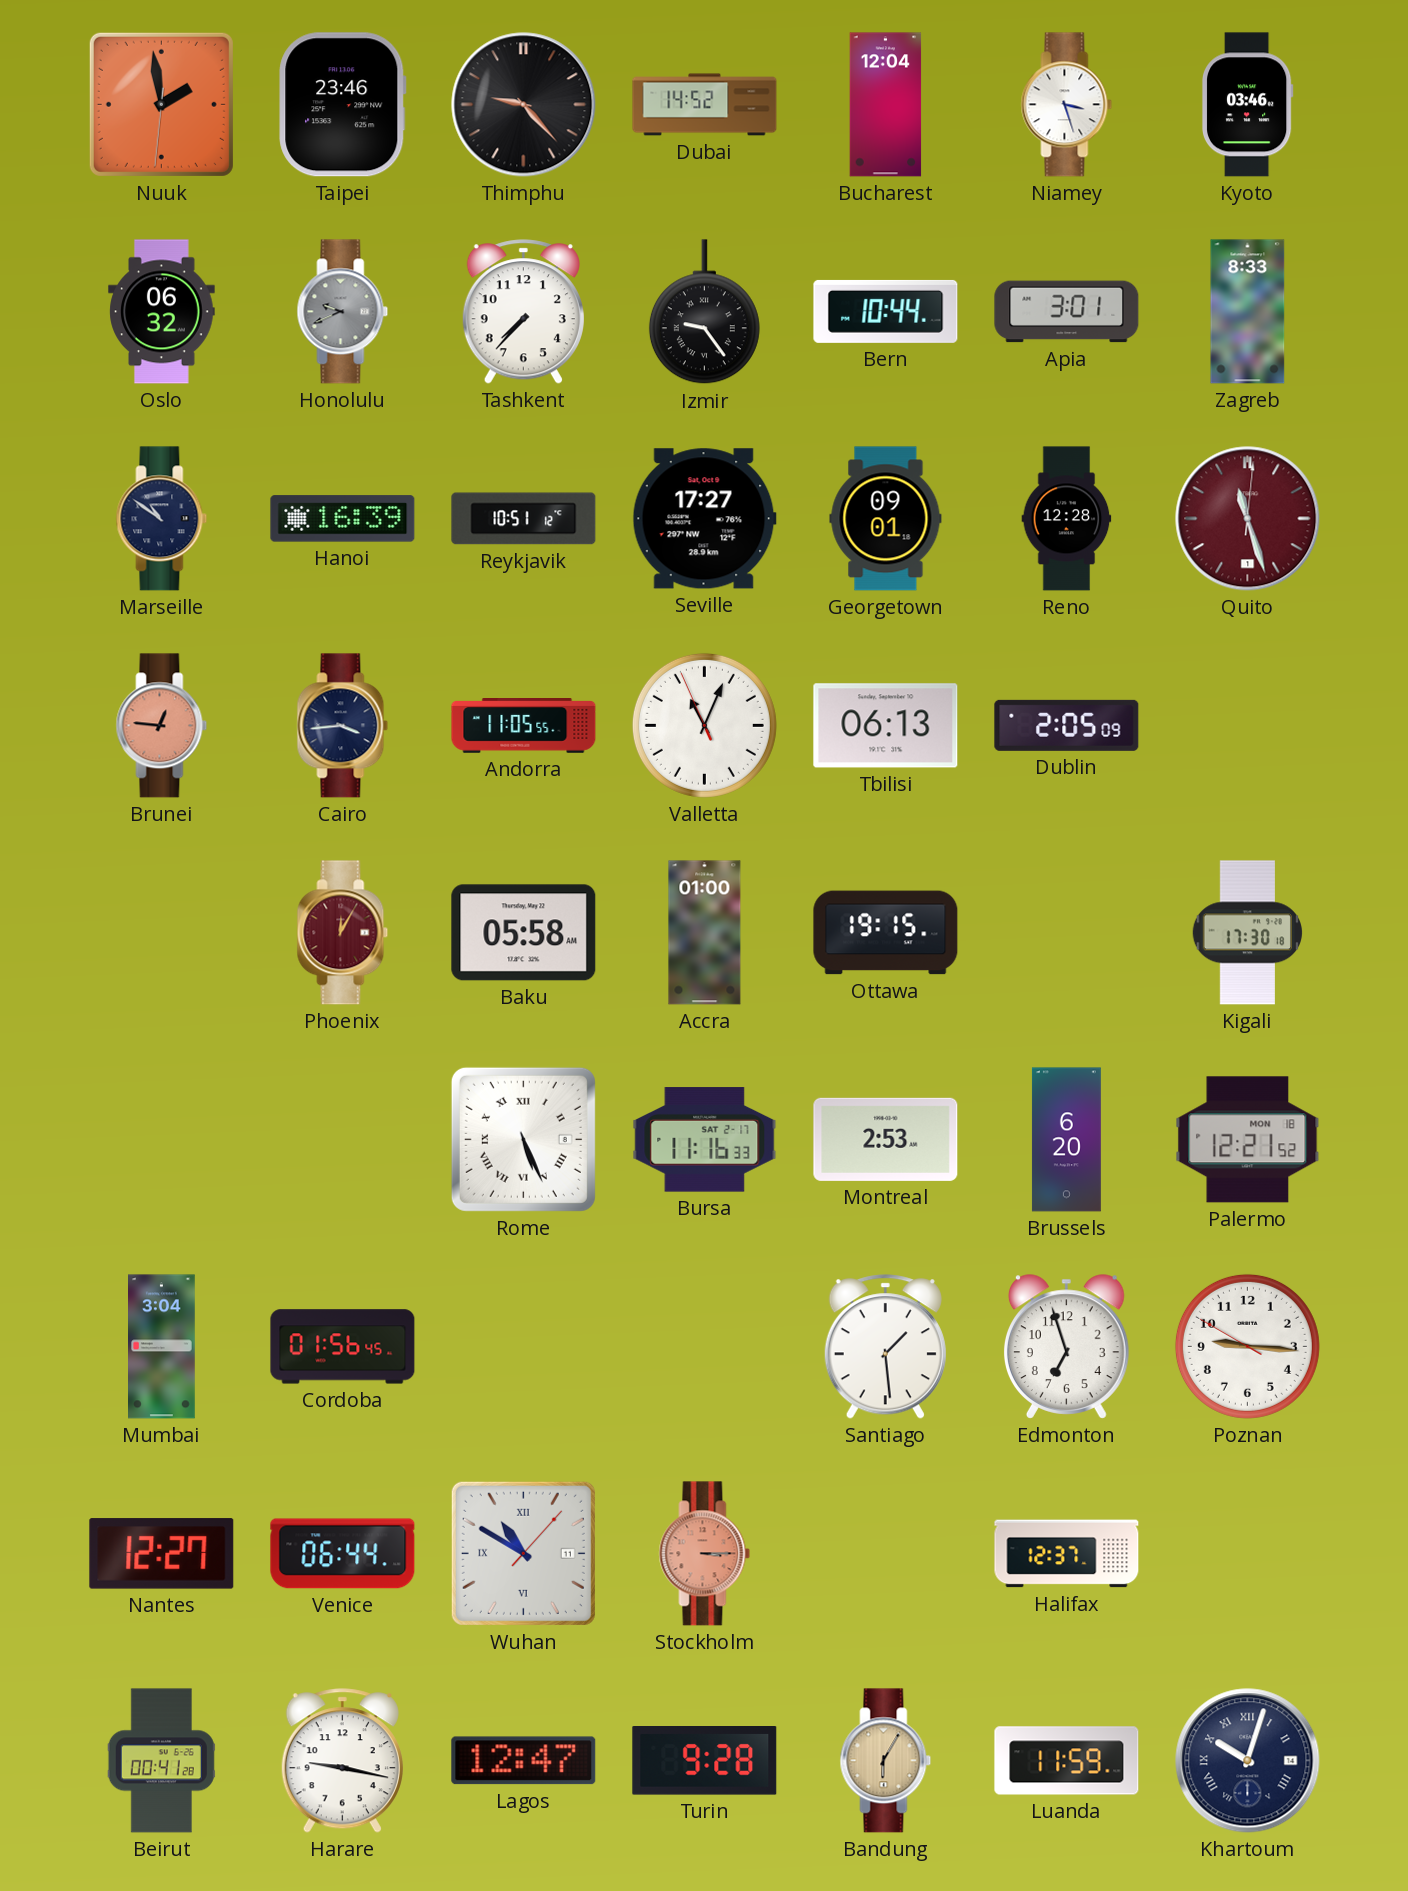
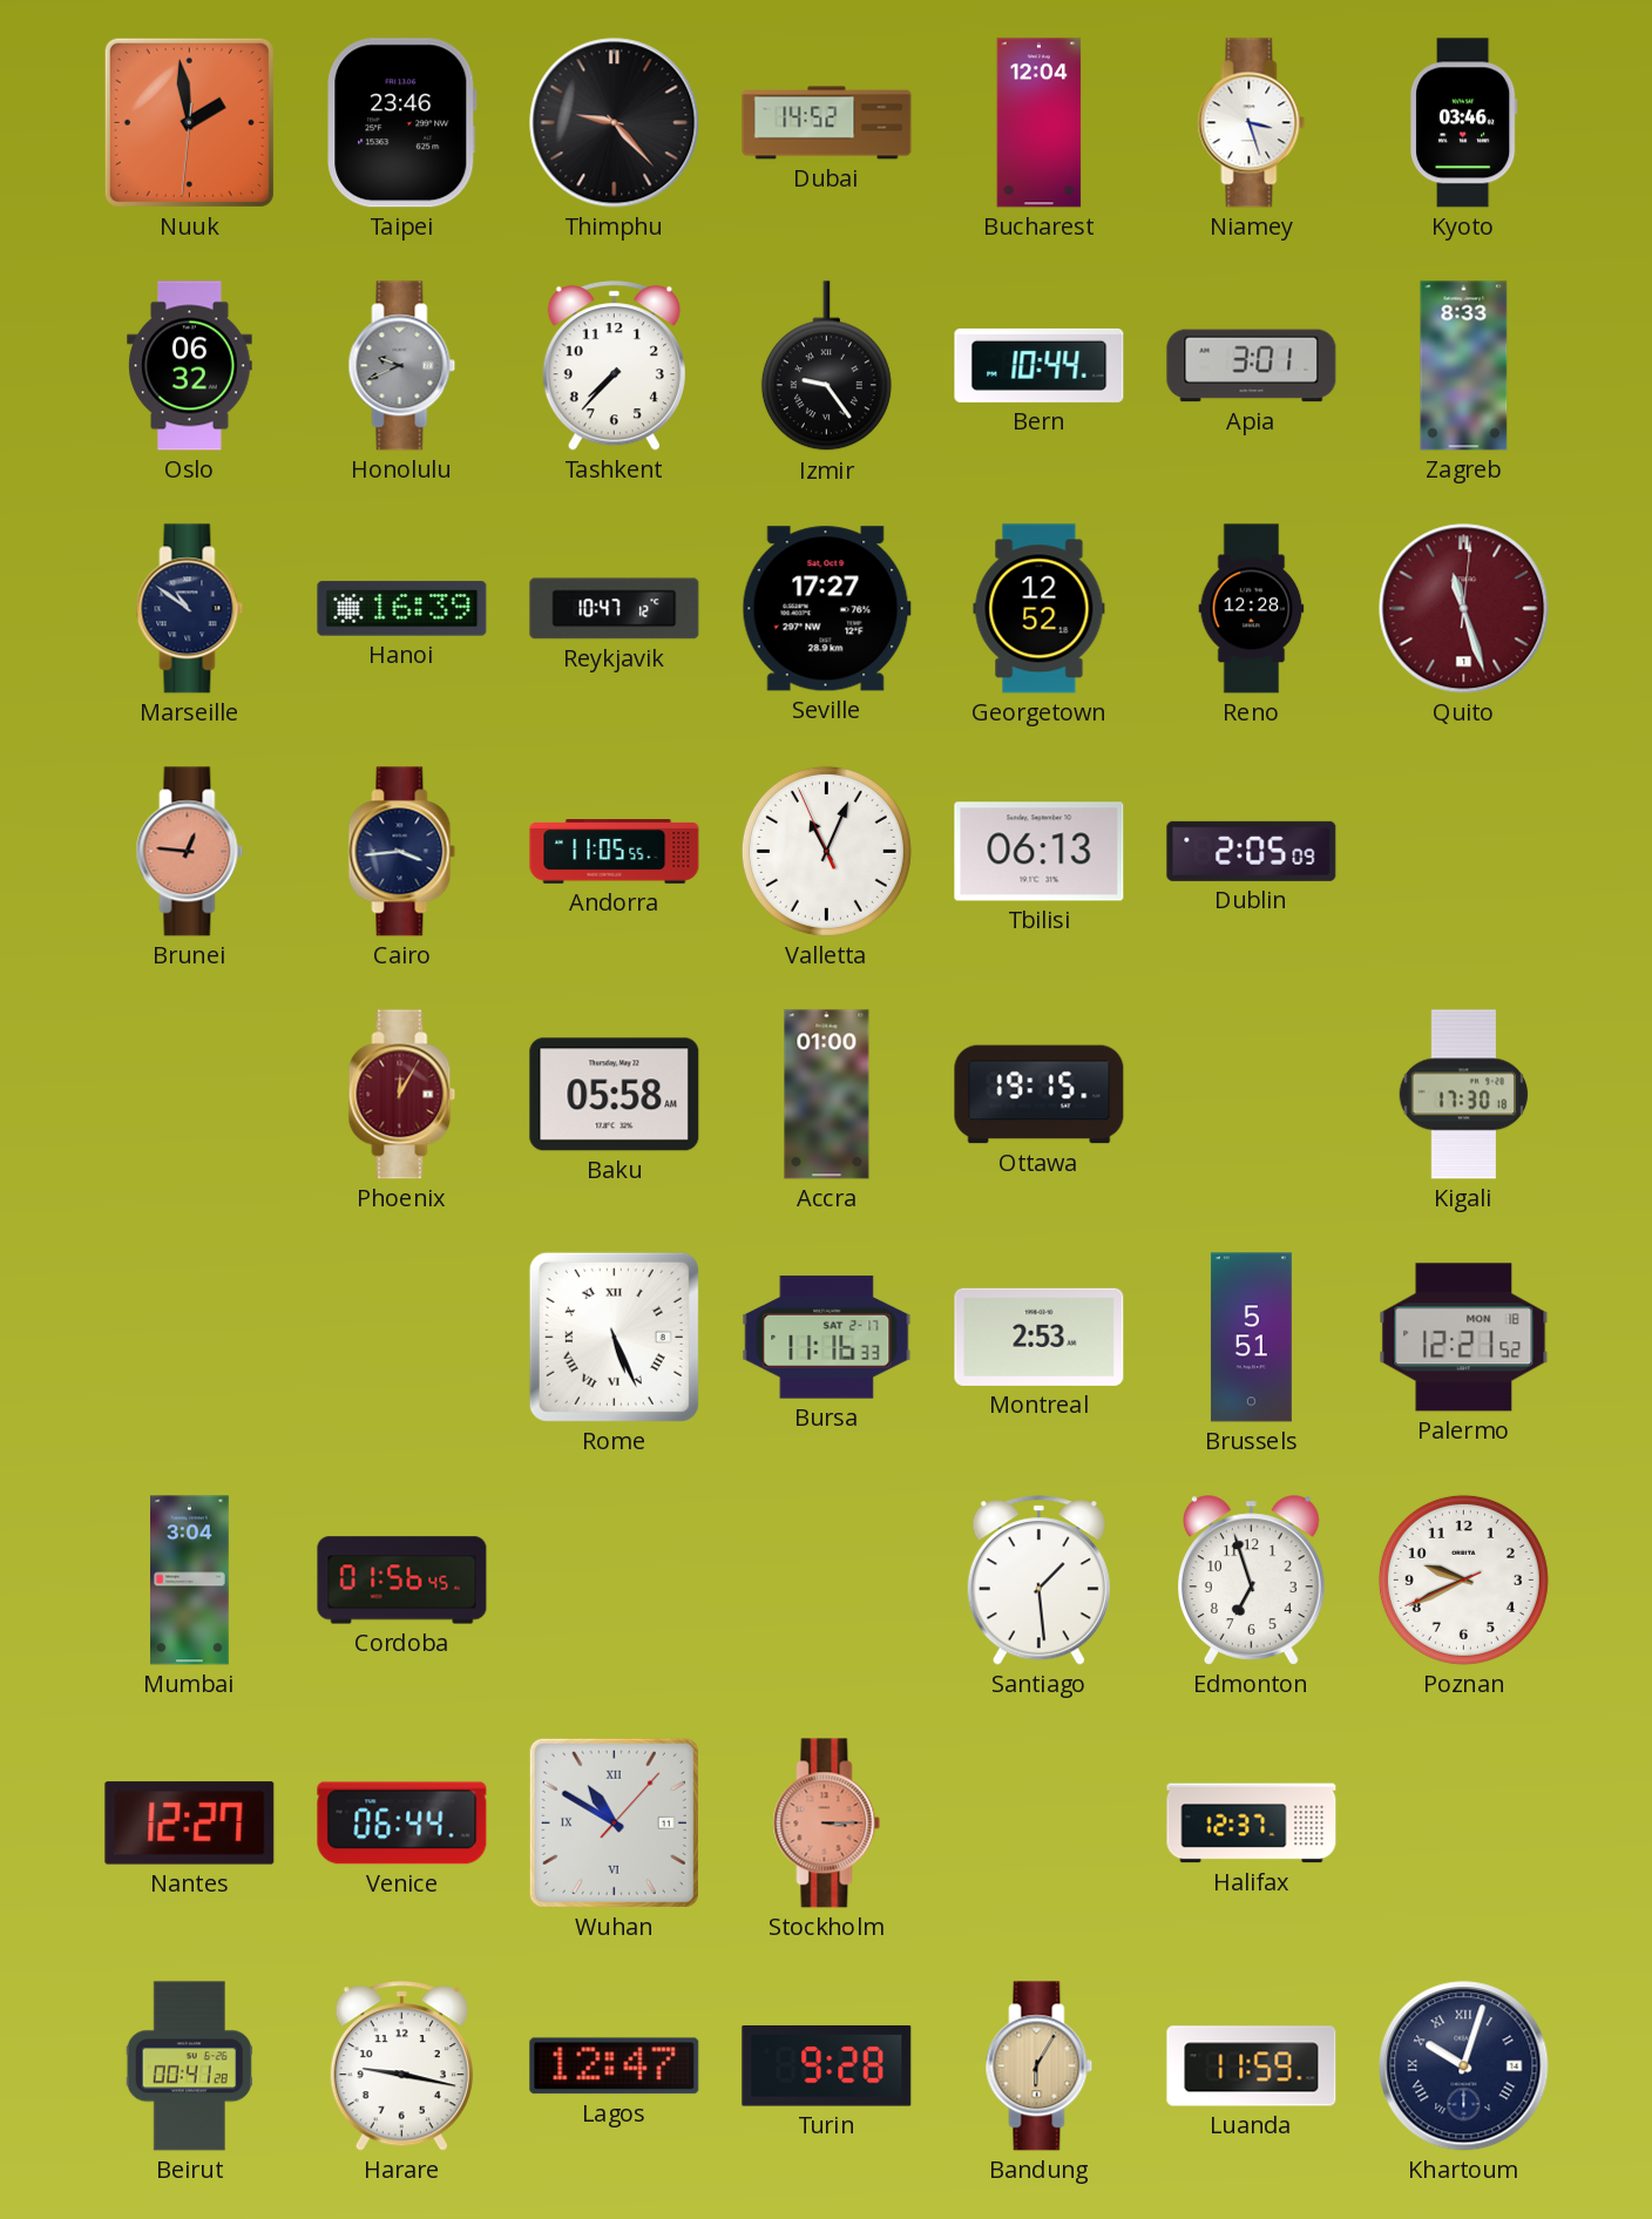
Reykjavik: 10:51 -> 10:47 (615, 609)
Georgetown: 09:01 -> 12:52 (1040, 609)
Brussels: 6:20 -> 5:51 (1251, 1338)
Poznan: 9:15 -> 9:40 (1463, 1579)
